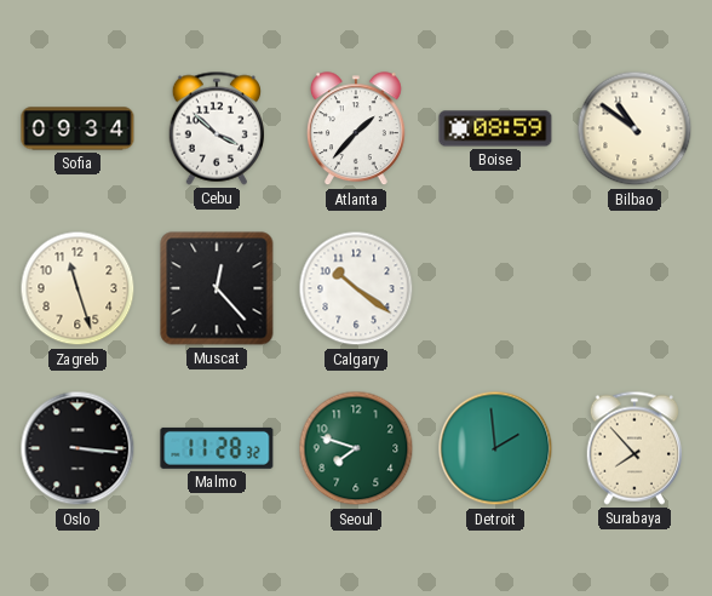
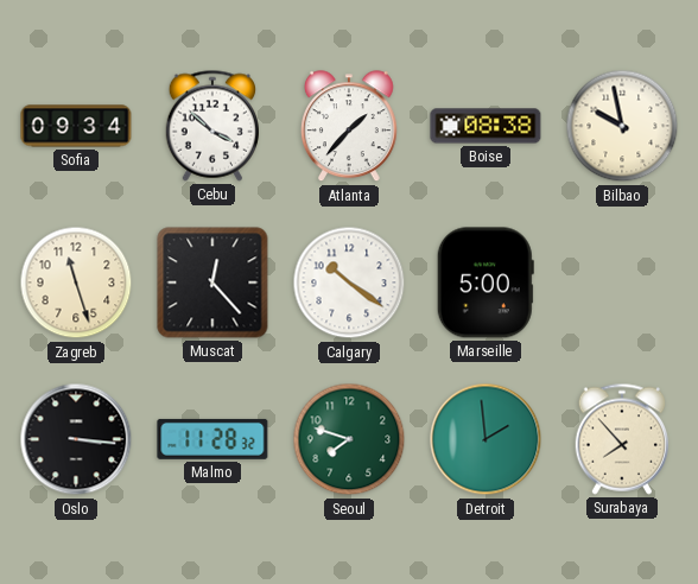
Boise: 08:59 -> 08:38 (486, 126)
Bilbao: 10:51 -> 9:58 (622, 126)
Marseille: none -> 5:00 (486, 283)
